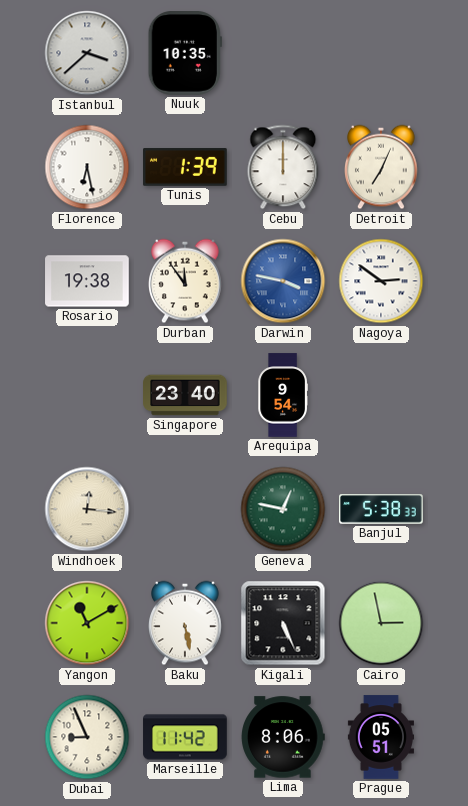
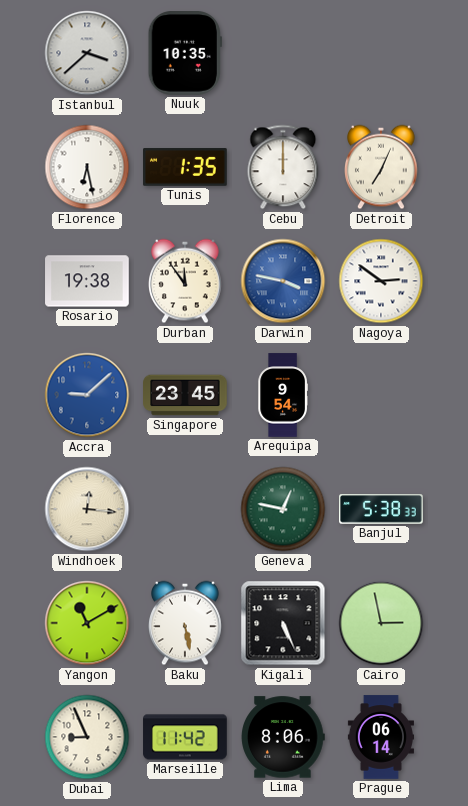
Tunis: 1:39 -> 1:35 (185, 167)
Accra: none -> 9:08 (87, 395)
Singapore: 23:40 -> 23:45 (185, 395)
Prague: 05:51 -> 06:14 (381, 737)
